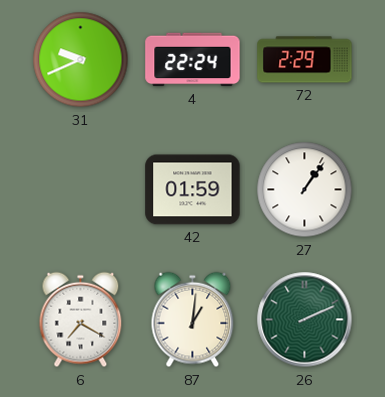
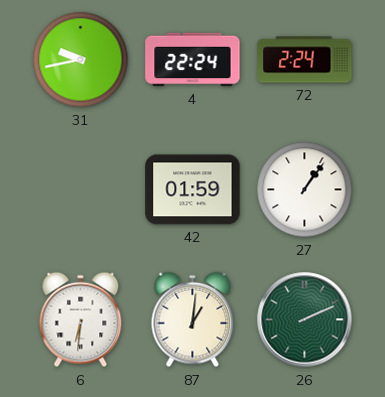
31: 9:41 -> 9:43 (81, 60)
72: 2:29 -> 2:24 (305, 60)
6: 7:20 -> 6:31 (81, 320)
